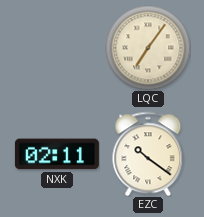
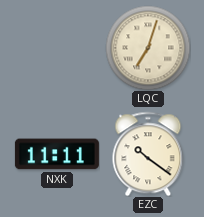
LQC: 7:06 -> 7:03 (148, 48)
NXK: 02:11 -> 11:11 (57, 154)
